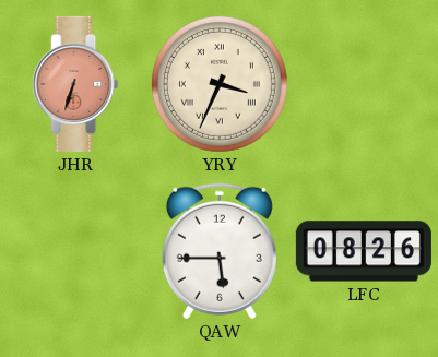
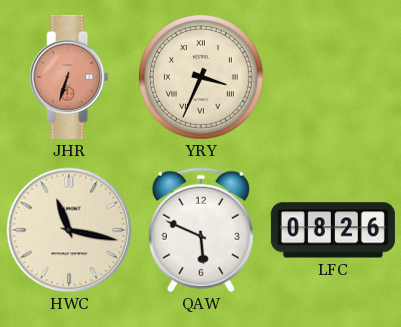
HWC: none -> 11:17 (69, 230)
QAW: 5:45 -> 5:49 (201, 230)
